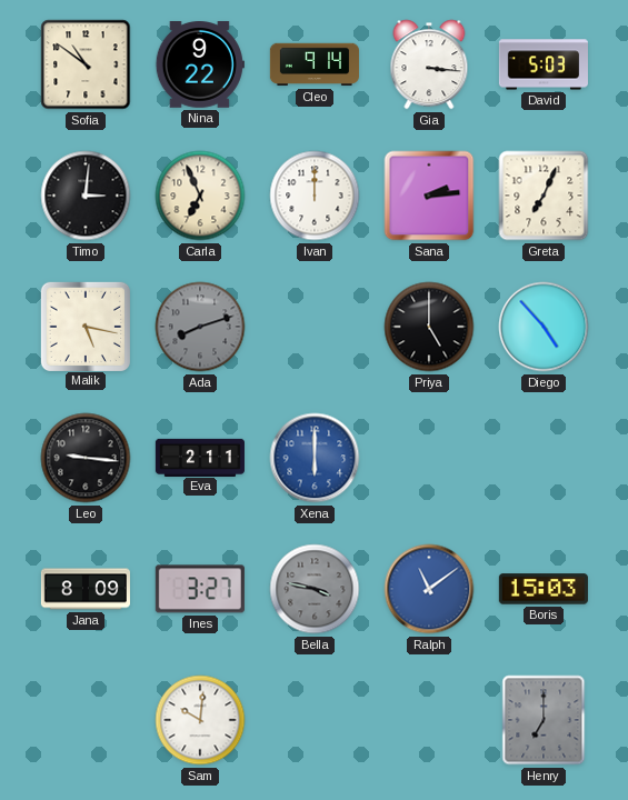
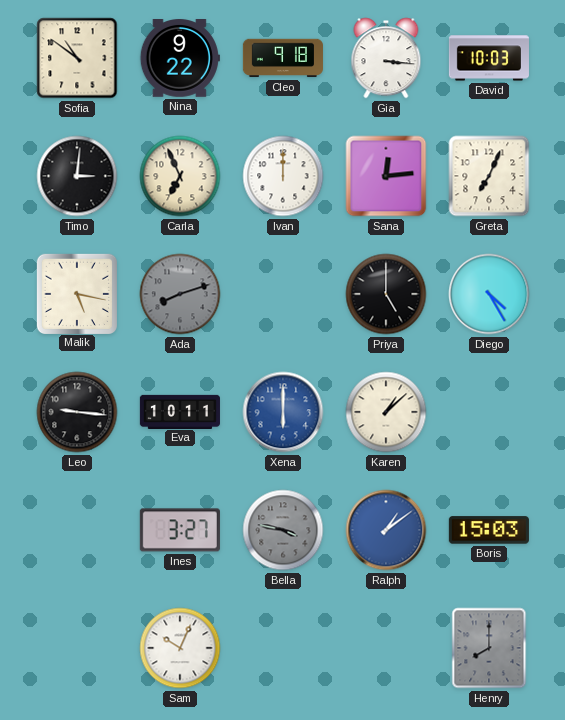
Cleo: 9:14 -> 9:18 (283, 58)
David: 5:03 -> 10:03 (489, 58)
Sana: 2:14 -> 12:14 (386, 176)
Diego: 4:53 -> 4:25 (489, 294)
Eva: 2:11 -> 10:11 (180, 411)
Karen: none -> 1:08 (386, 412)
Jana: 8:09 -> none (86, 589)
Ralph: 11:09 -> 1:09 (386, 530)
Sam: 10:01 -> 10:04 (180, 648)
Henry: 7:00 -> 8:00 (489, 648)
